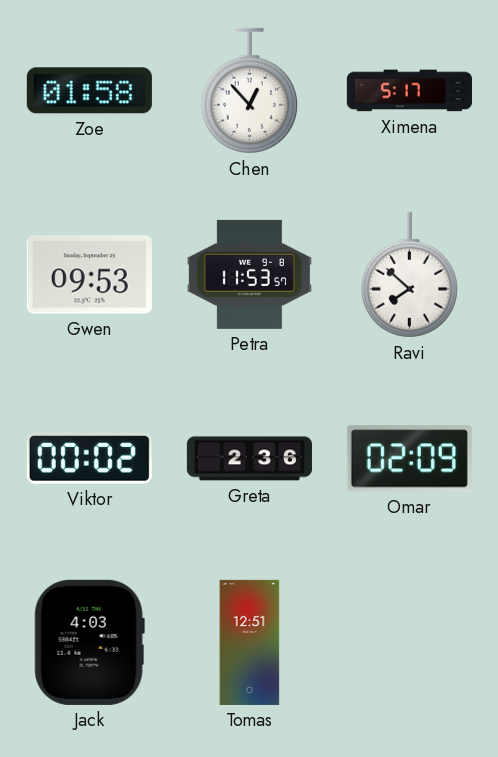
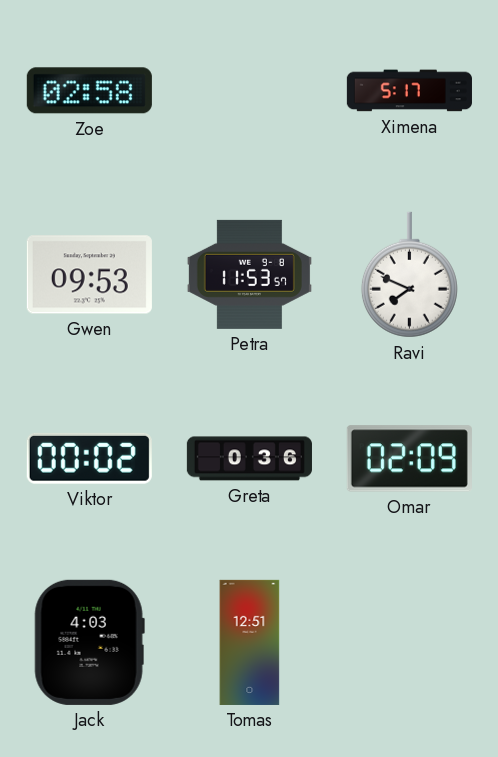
Zoe: 01:58 -> 02:58 (89, 91)
Chen: 12:53 -> none (249, 91)
Ravi: 7:52 -> 7:49 (409, 275)
Greta: 2:36 -> 0:36 (249, 459)
